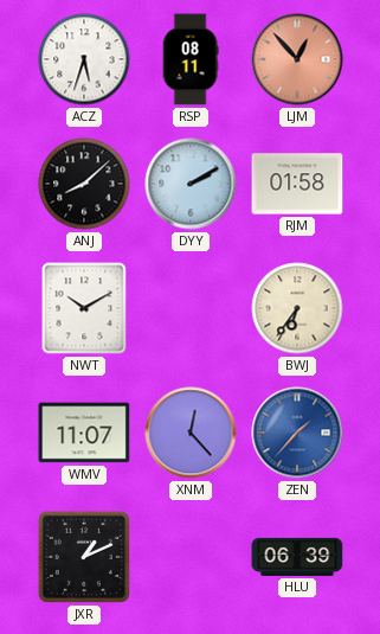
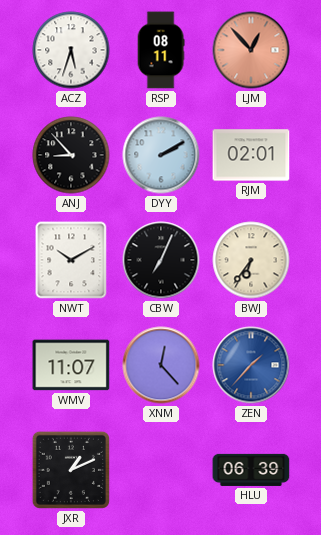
ANJ: 8:08 -> 8:53 (71, 155)
RJM: 01:58 -> 02:01 (251, 155)
CBW: none -> 7:04 (161, 260)
